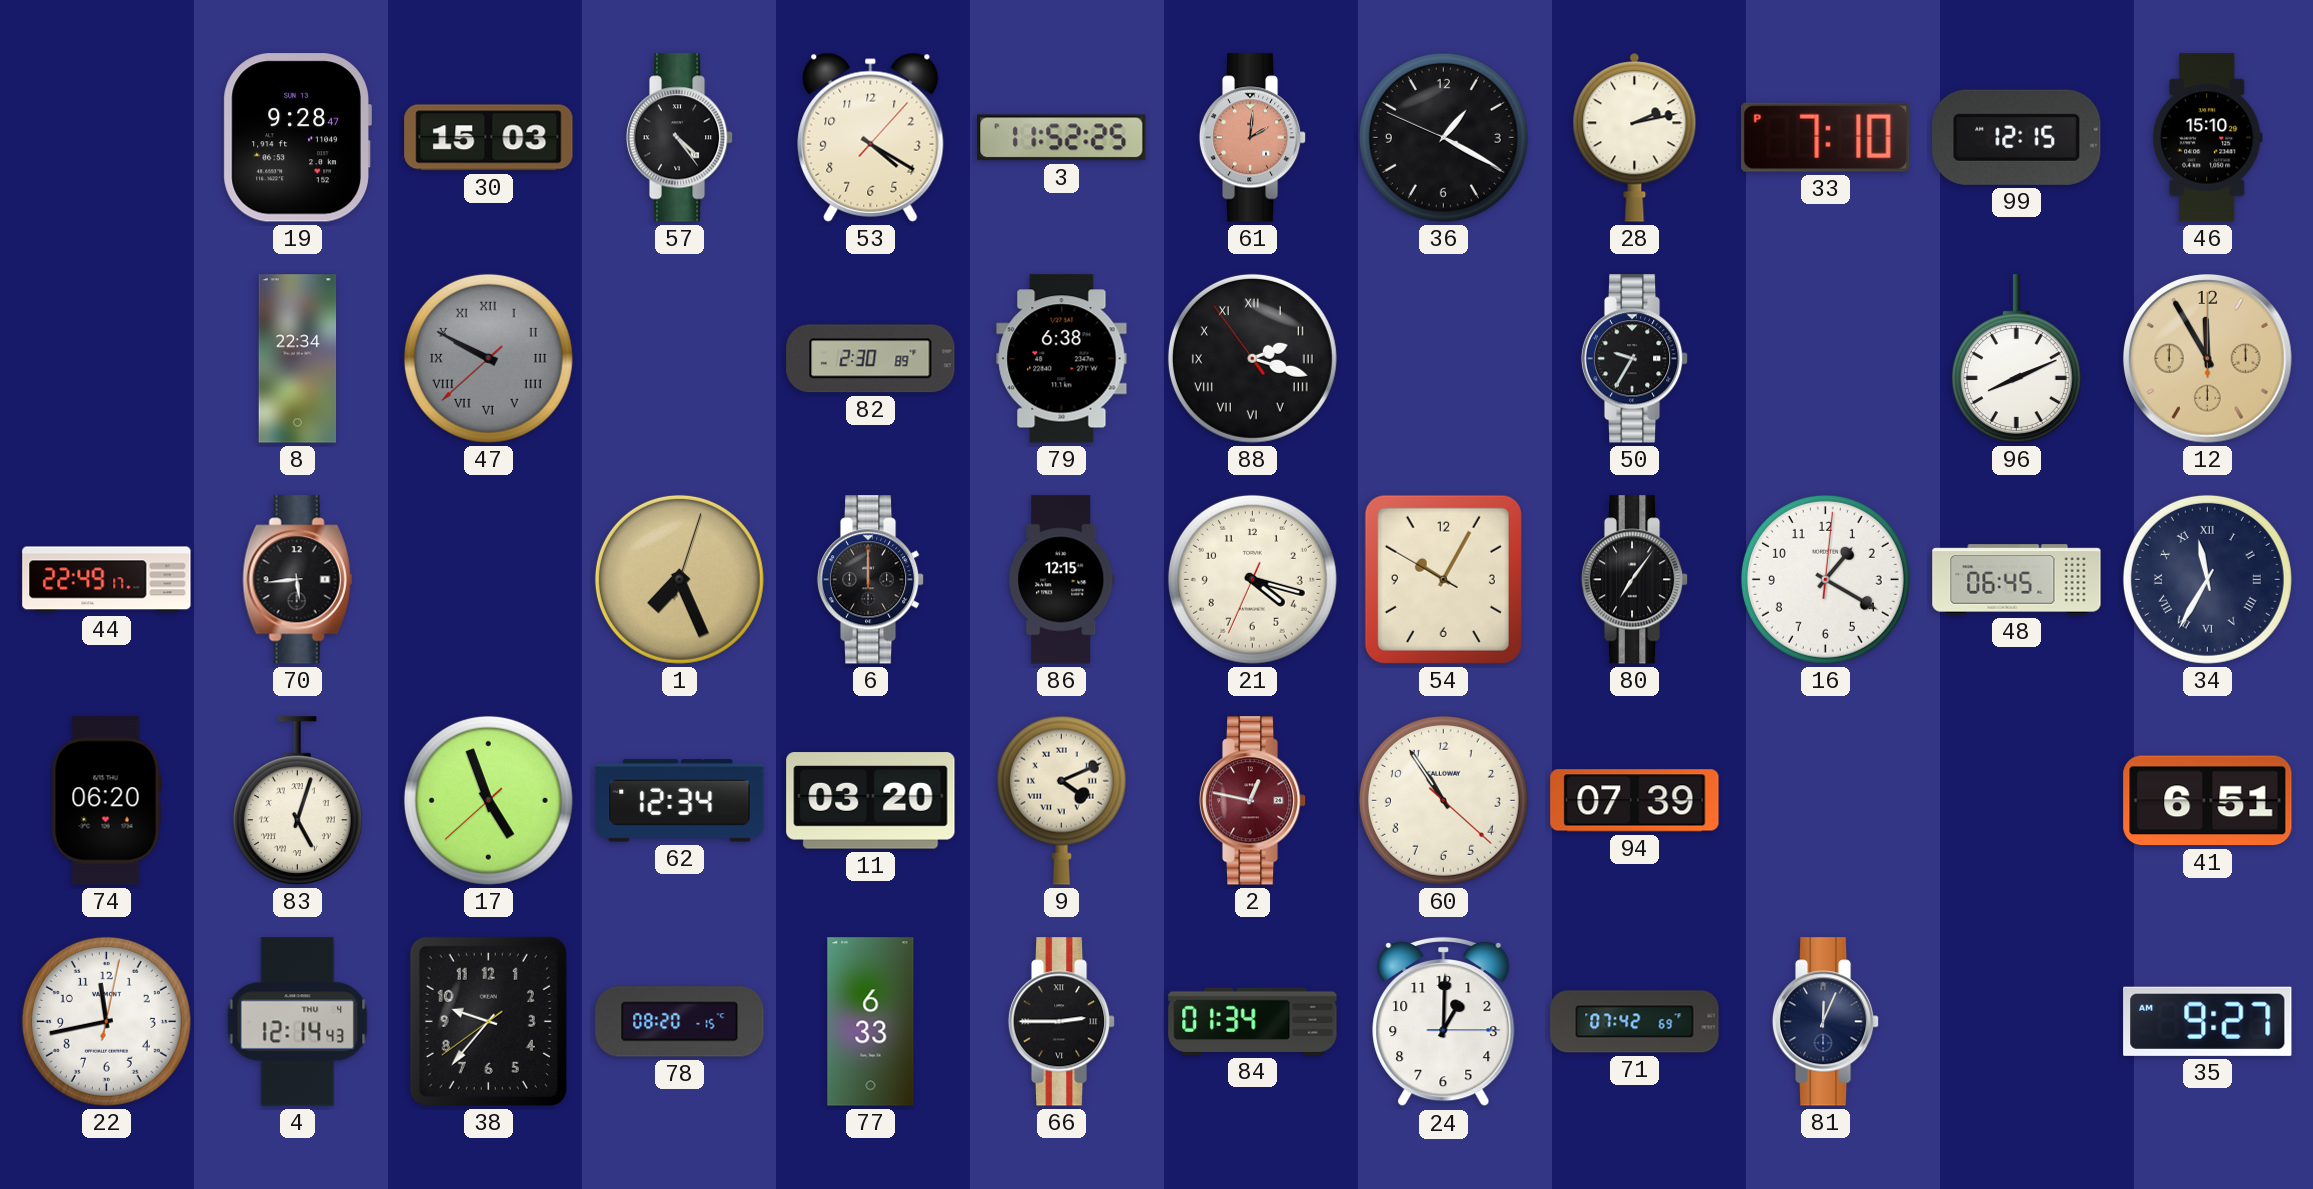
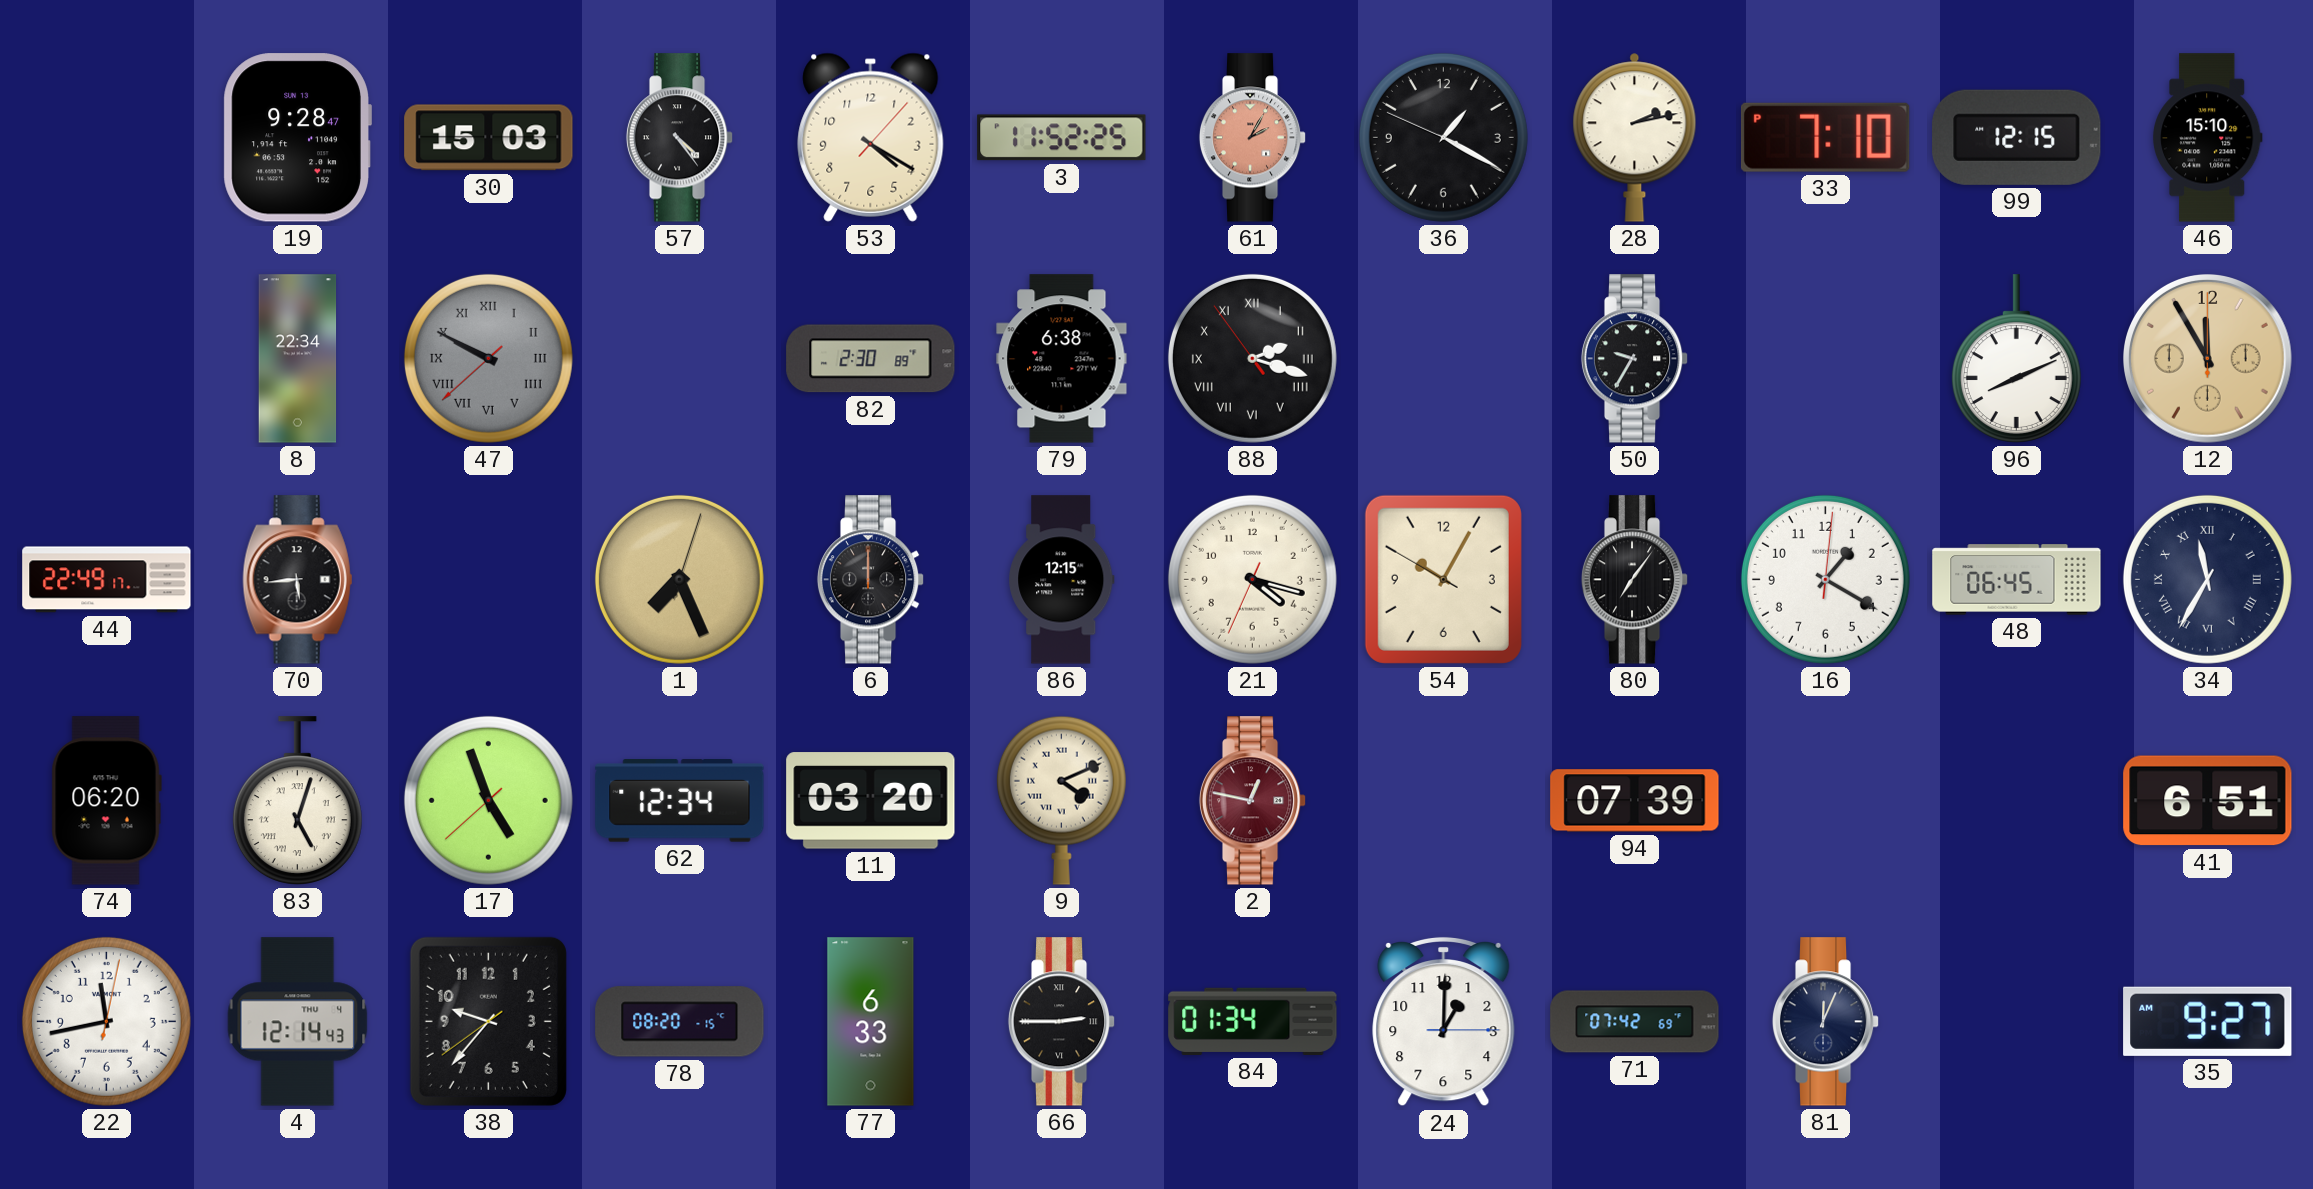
61: 2:01 -> 2:05 (1253, 138)
60: 10:54 -> none (1443, 800)
